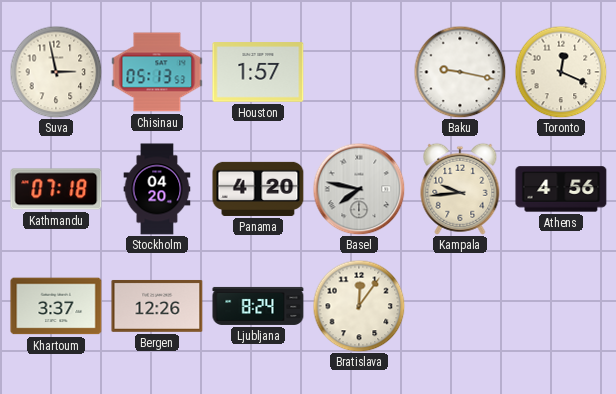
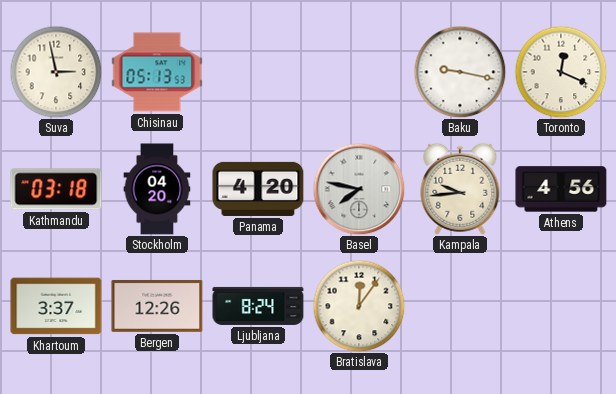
Houston: 1:57 -> none (258, 72)
Kathmandu: 07:18 -> 03:18 (56, 189)
